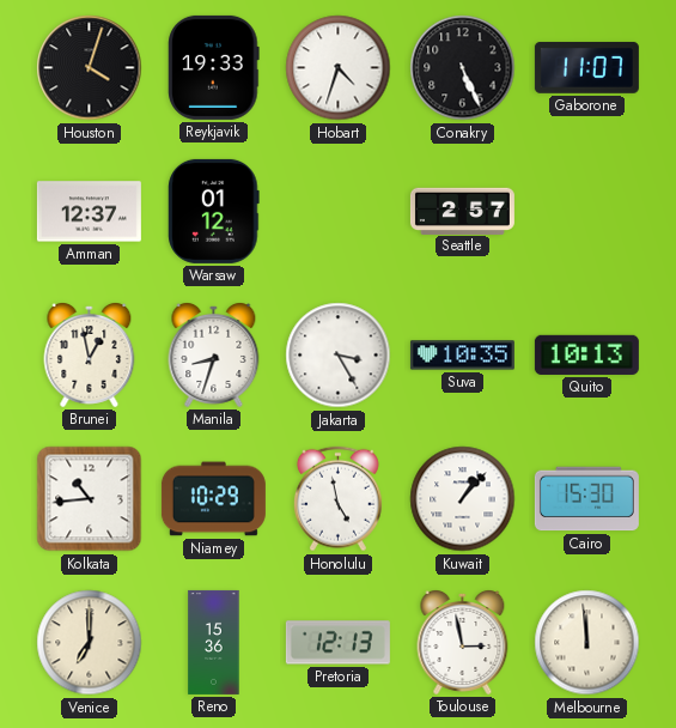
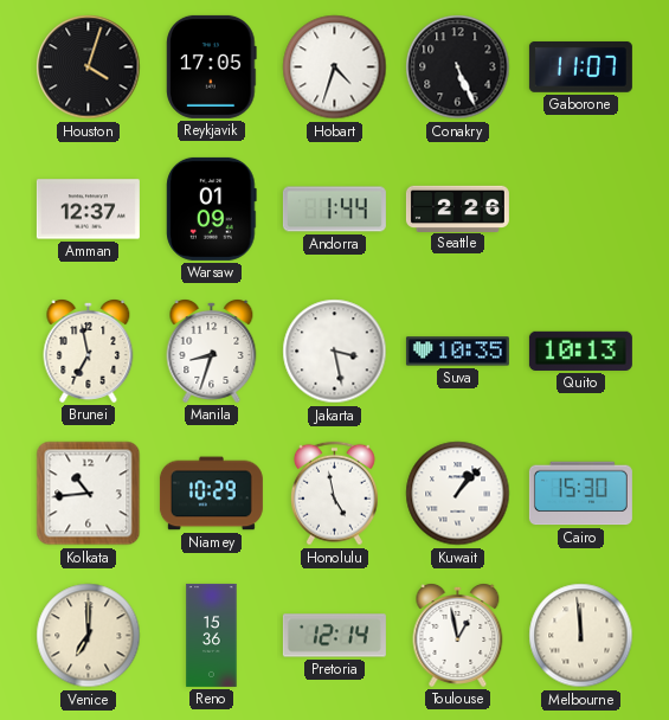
Reykjavik: 19:33 -> 17:05 (212, 66)
Warsaw: 01:12 -> 01:09 (212, 208)
Andorra: none -> 1:44 (334, 210)
Seattle: 2:57 -> 2:26 (457, 208)
Brunei: 12:58 -> 6:58 (89, 352)
Jakarta: 3:25 -> 3:28 (335, 352)
Pretoria: 12:13 -> 12:14 (334, 636)
Toulouse: 2:58 -> 12:58 (458, 636)
